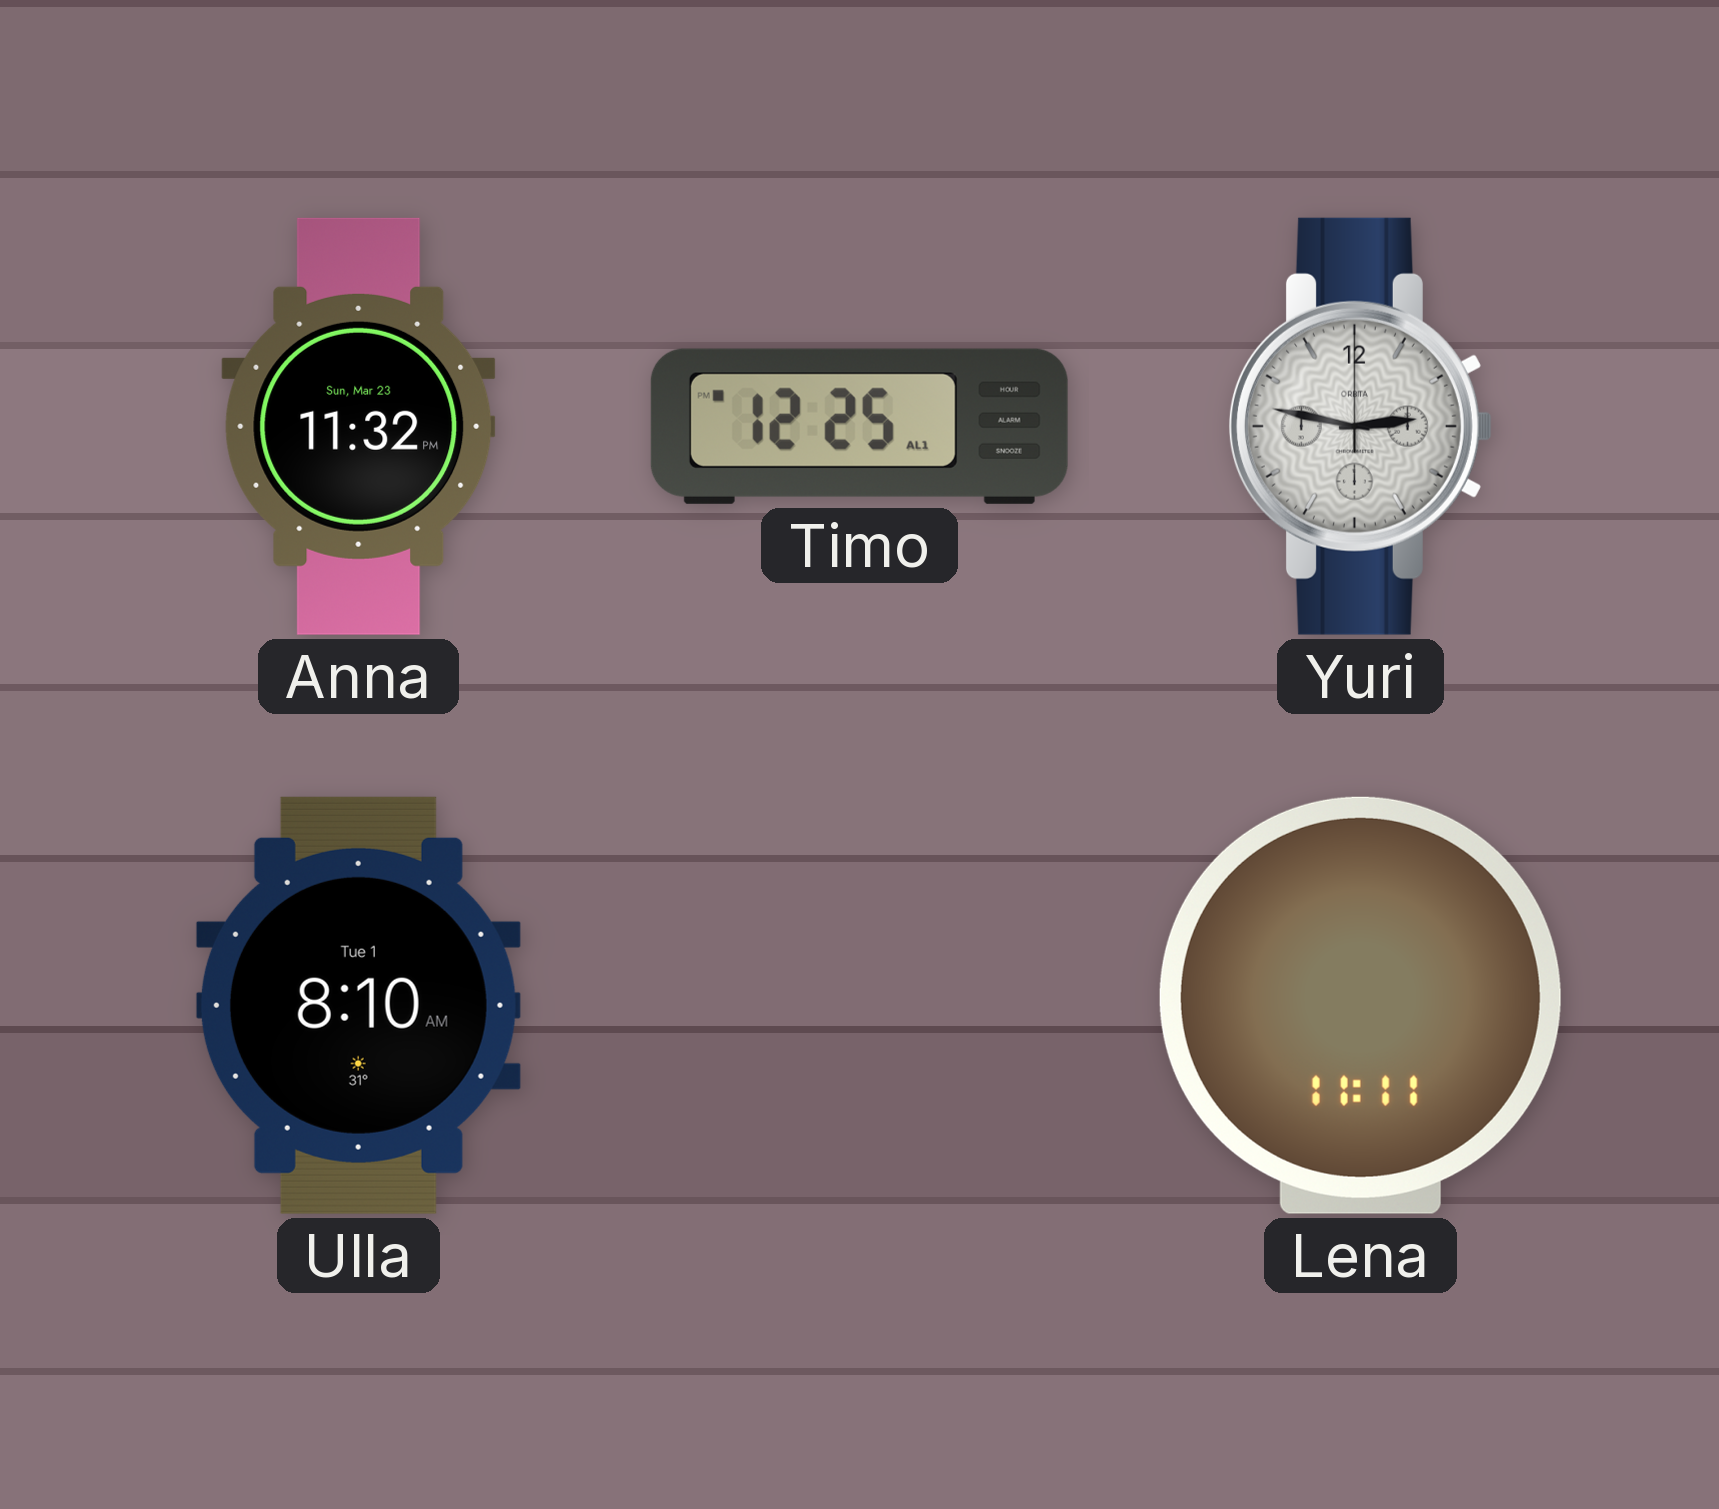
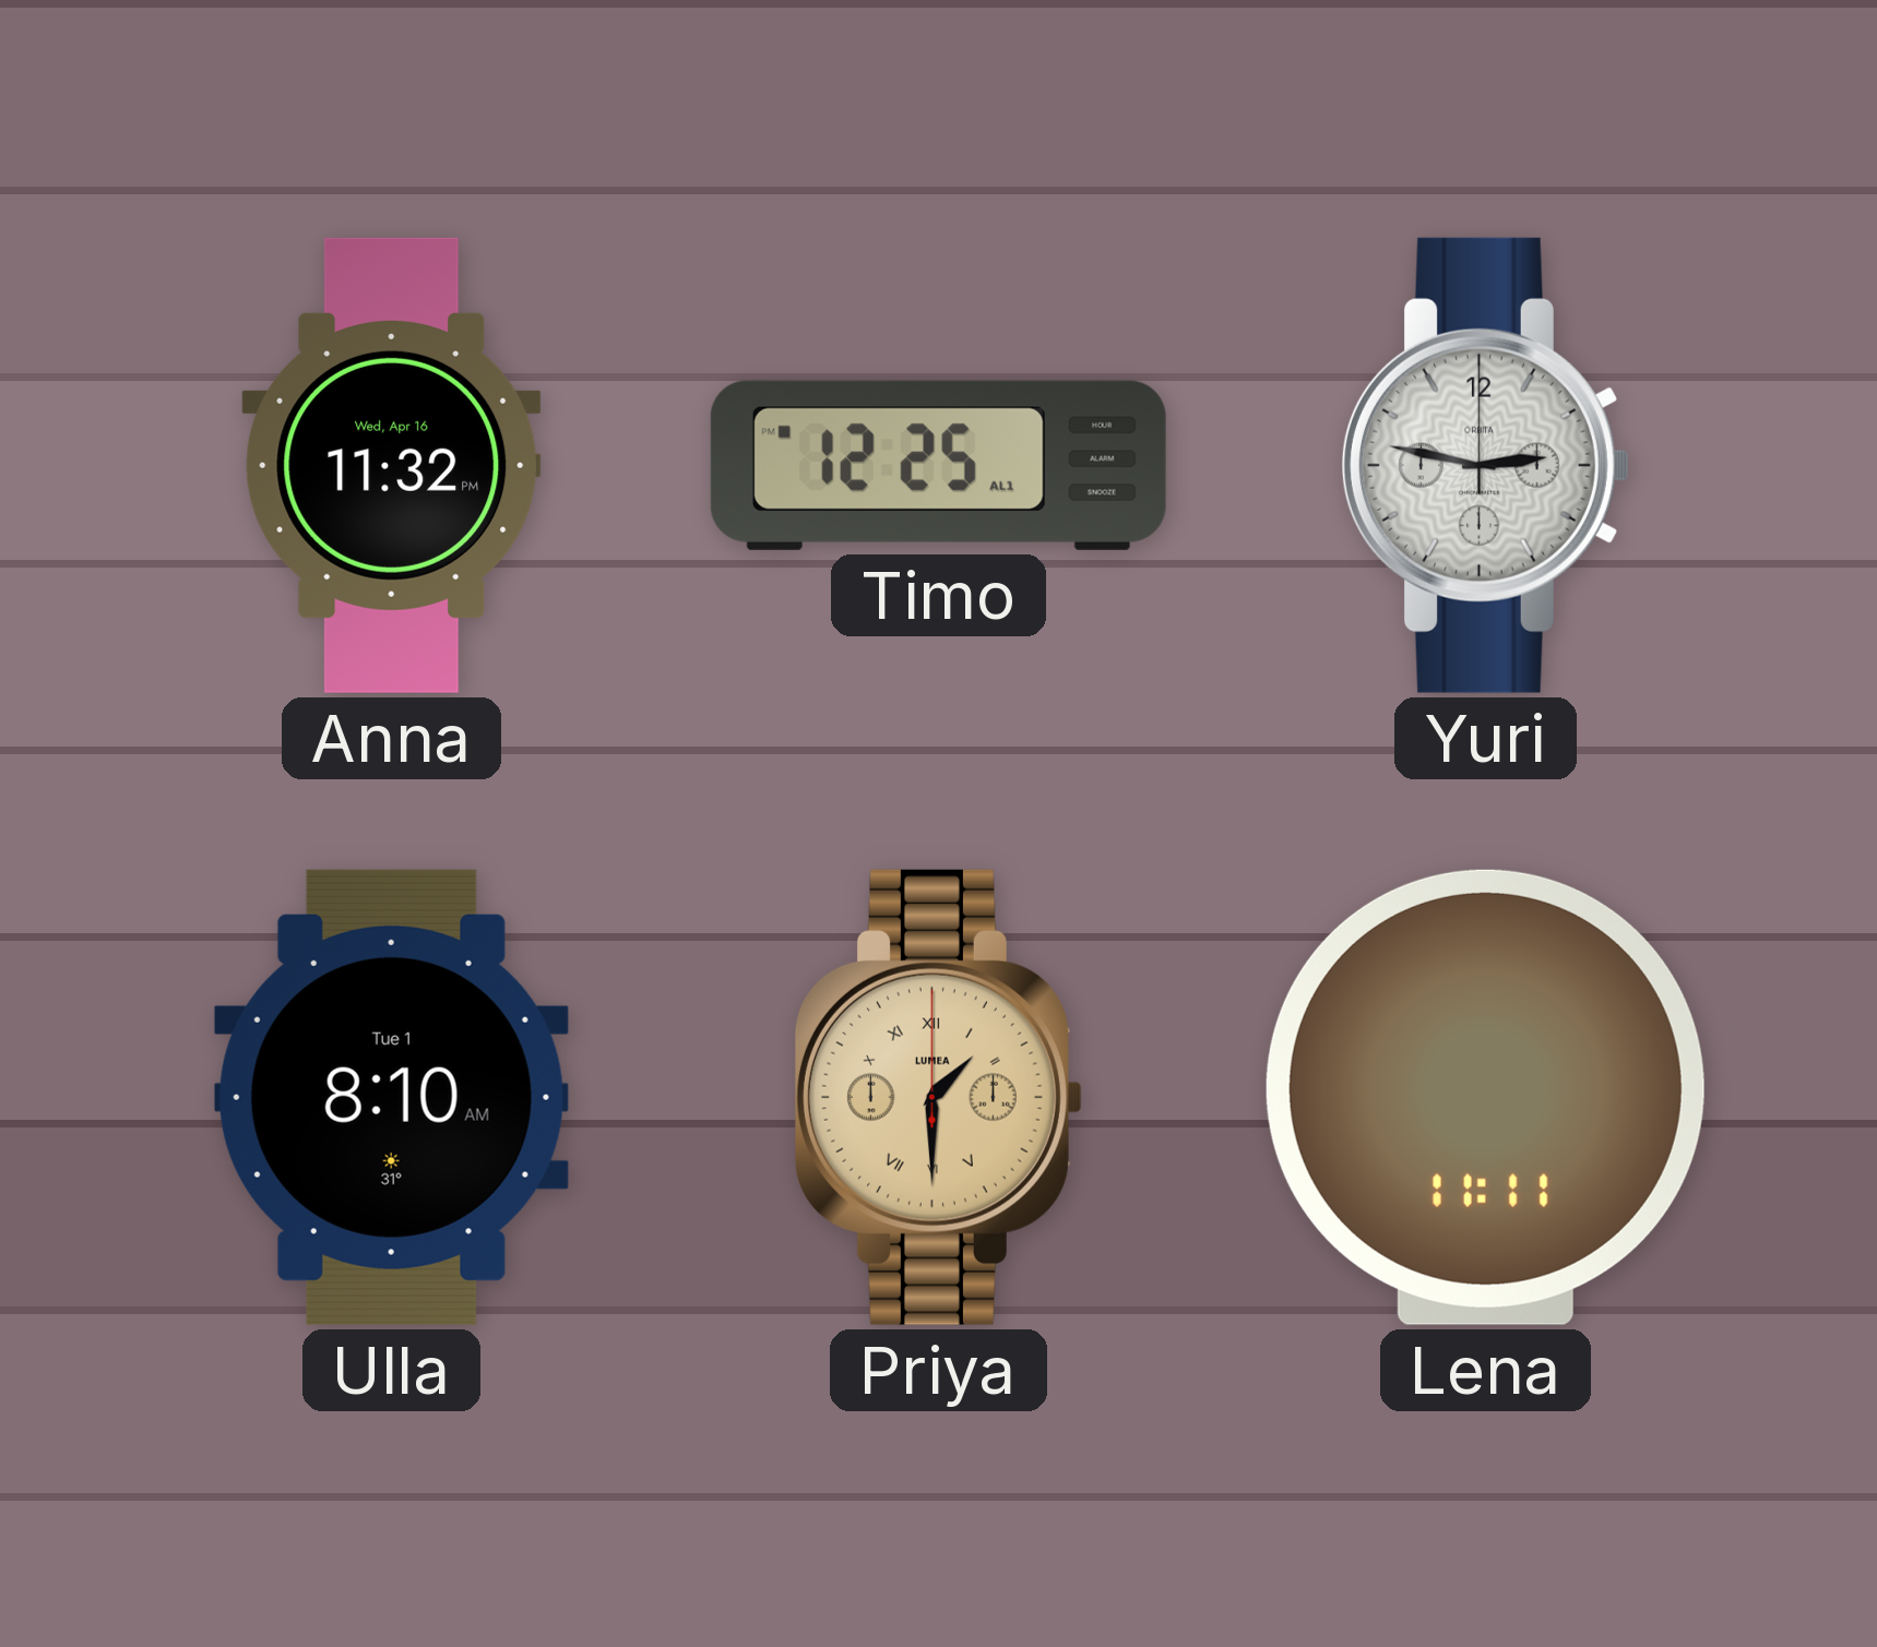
Anna date: Sun, Mar 23 -> Wed, Apr 16 (392, 465)
Priya: none -> 1:30 (938, 1097)
